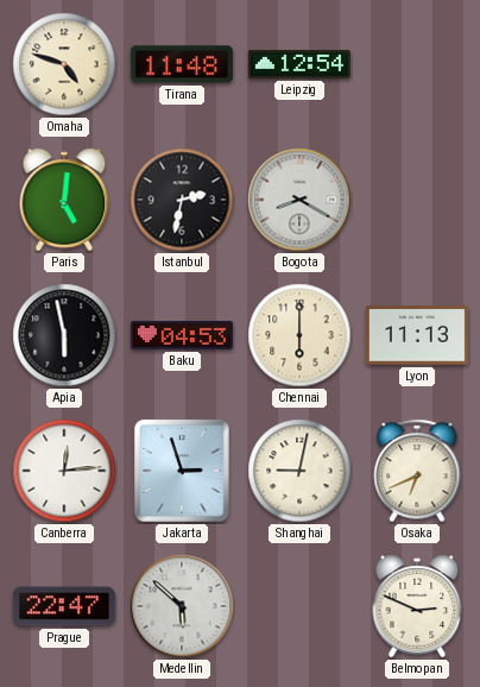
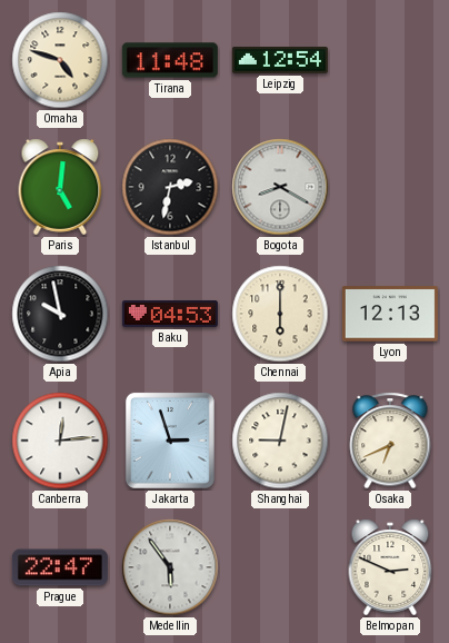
Apia: 5:58 -> 9:58 (60, 314)
Lyon: 11:13 -> 12:13 (390, 314)
Medellin: 5:52 -> 5:54 (170, 567)
